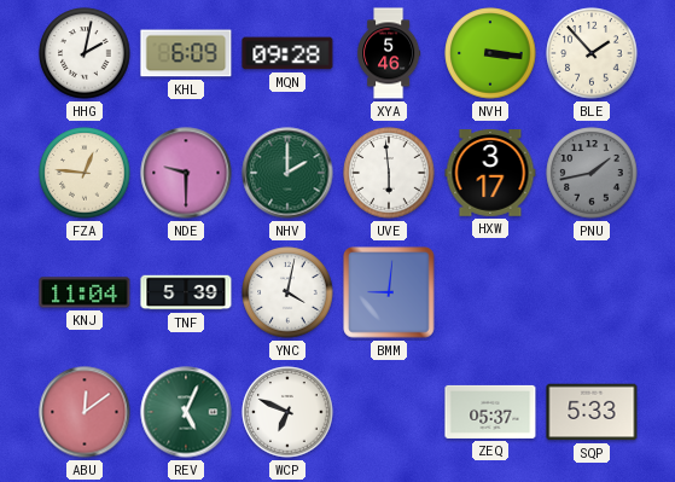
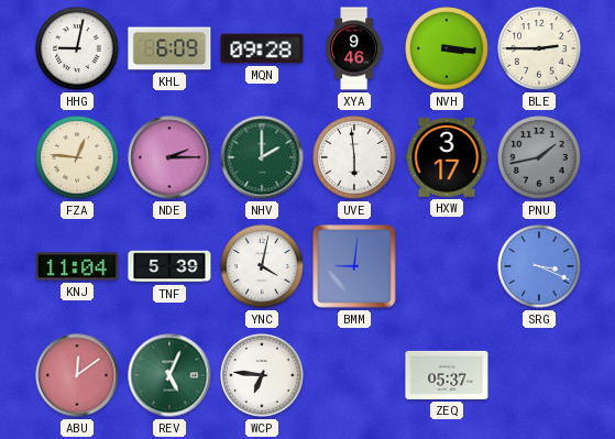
HHG: 2:02 -> 9:02 (77, 48)
XYA: 5:46 -> 9:46 (354, 48)
BLE: 1:53 -> 2:45 (539, 48)
NDE: 9:30 -> 2:15 (169, 157)
SRG: none -> 3:19 (539, 266)
WCP: 6:49 -> 6:46 (262, 375)
SQP: 5:33 -> none (592, 412)
